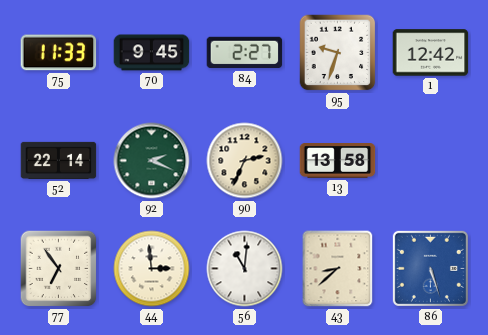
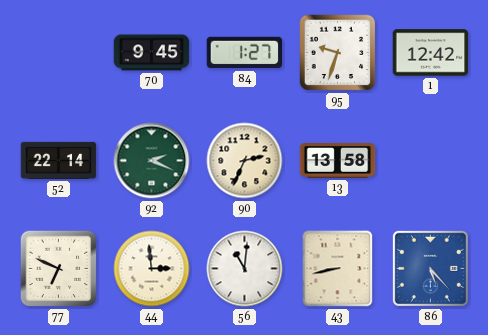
75: 11:33 -> none (59, 53)
84: 2:27 -> 1:27 (245, 53)
77: 6:54 -> 6:49 (59, 269)
43: 8:38 -> 8:43 (338, 269)
86: 5:27 -> 5:23 (430, 268)
